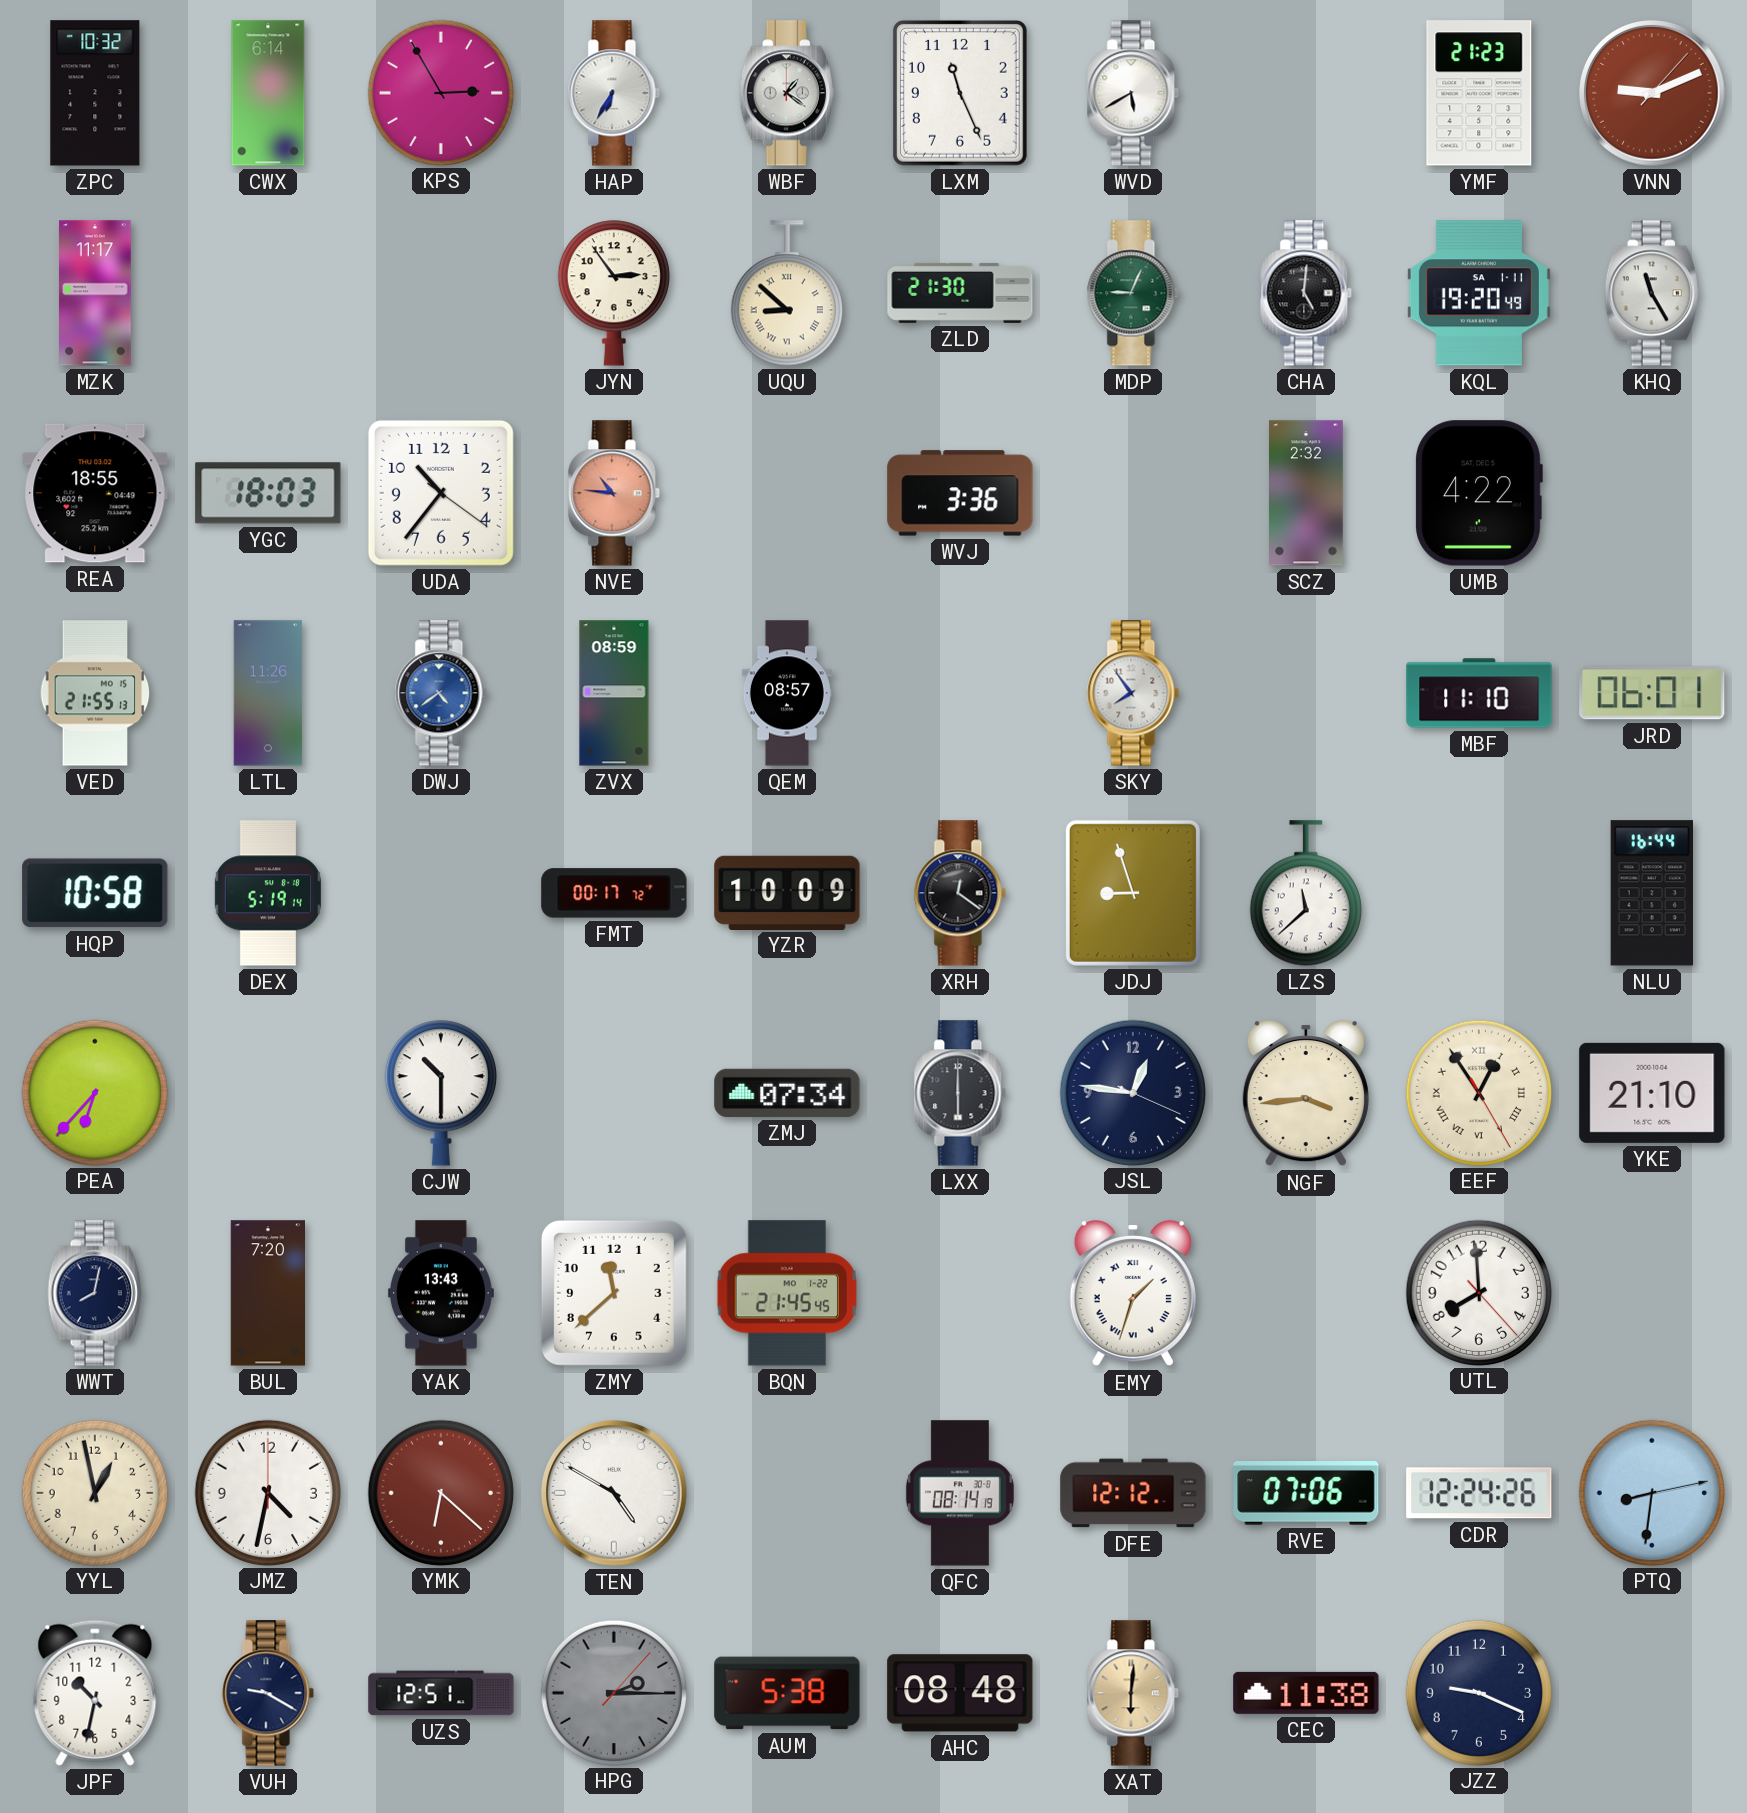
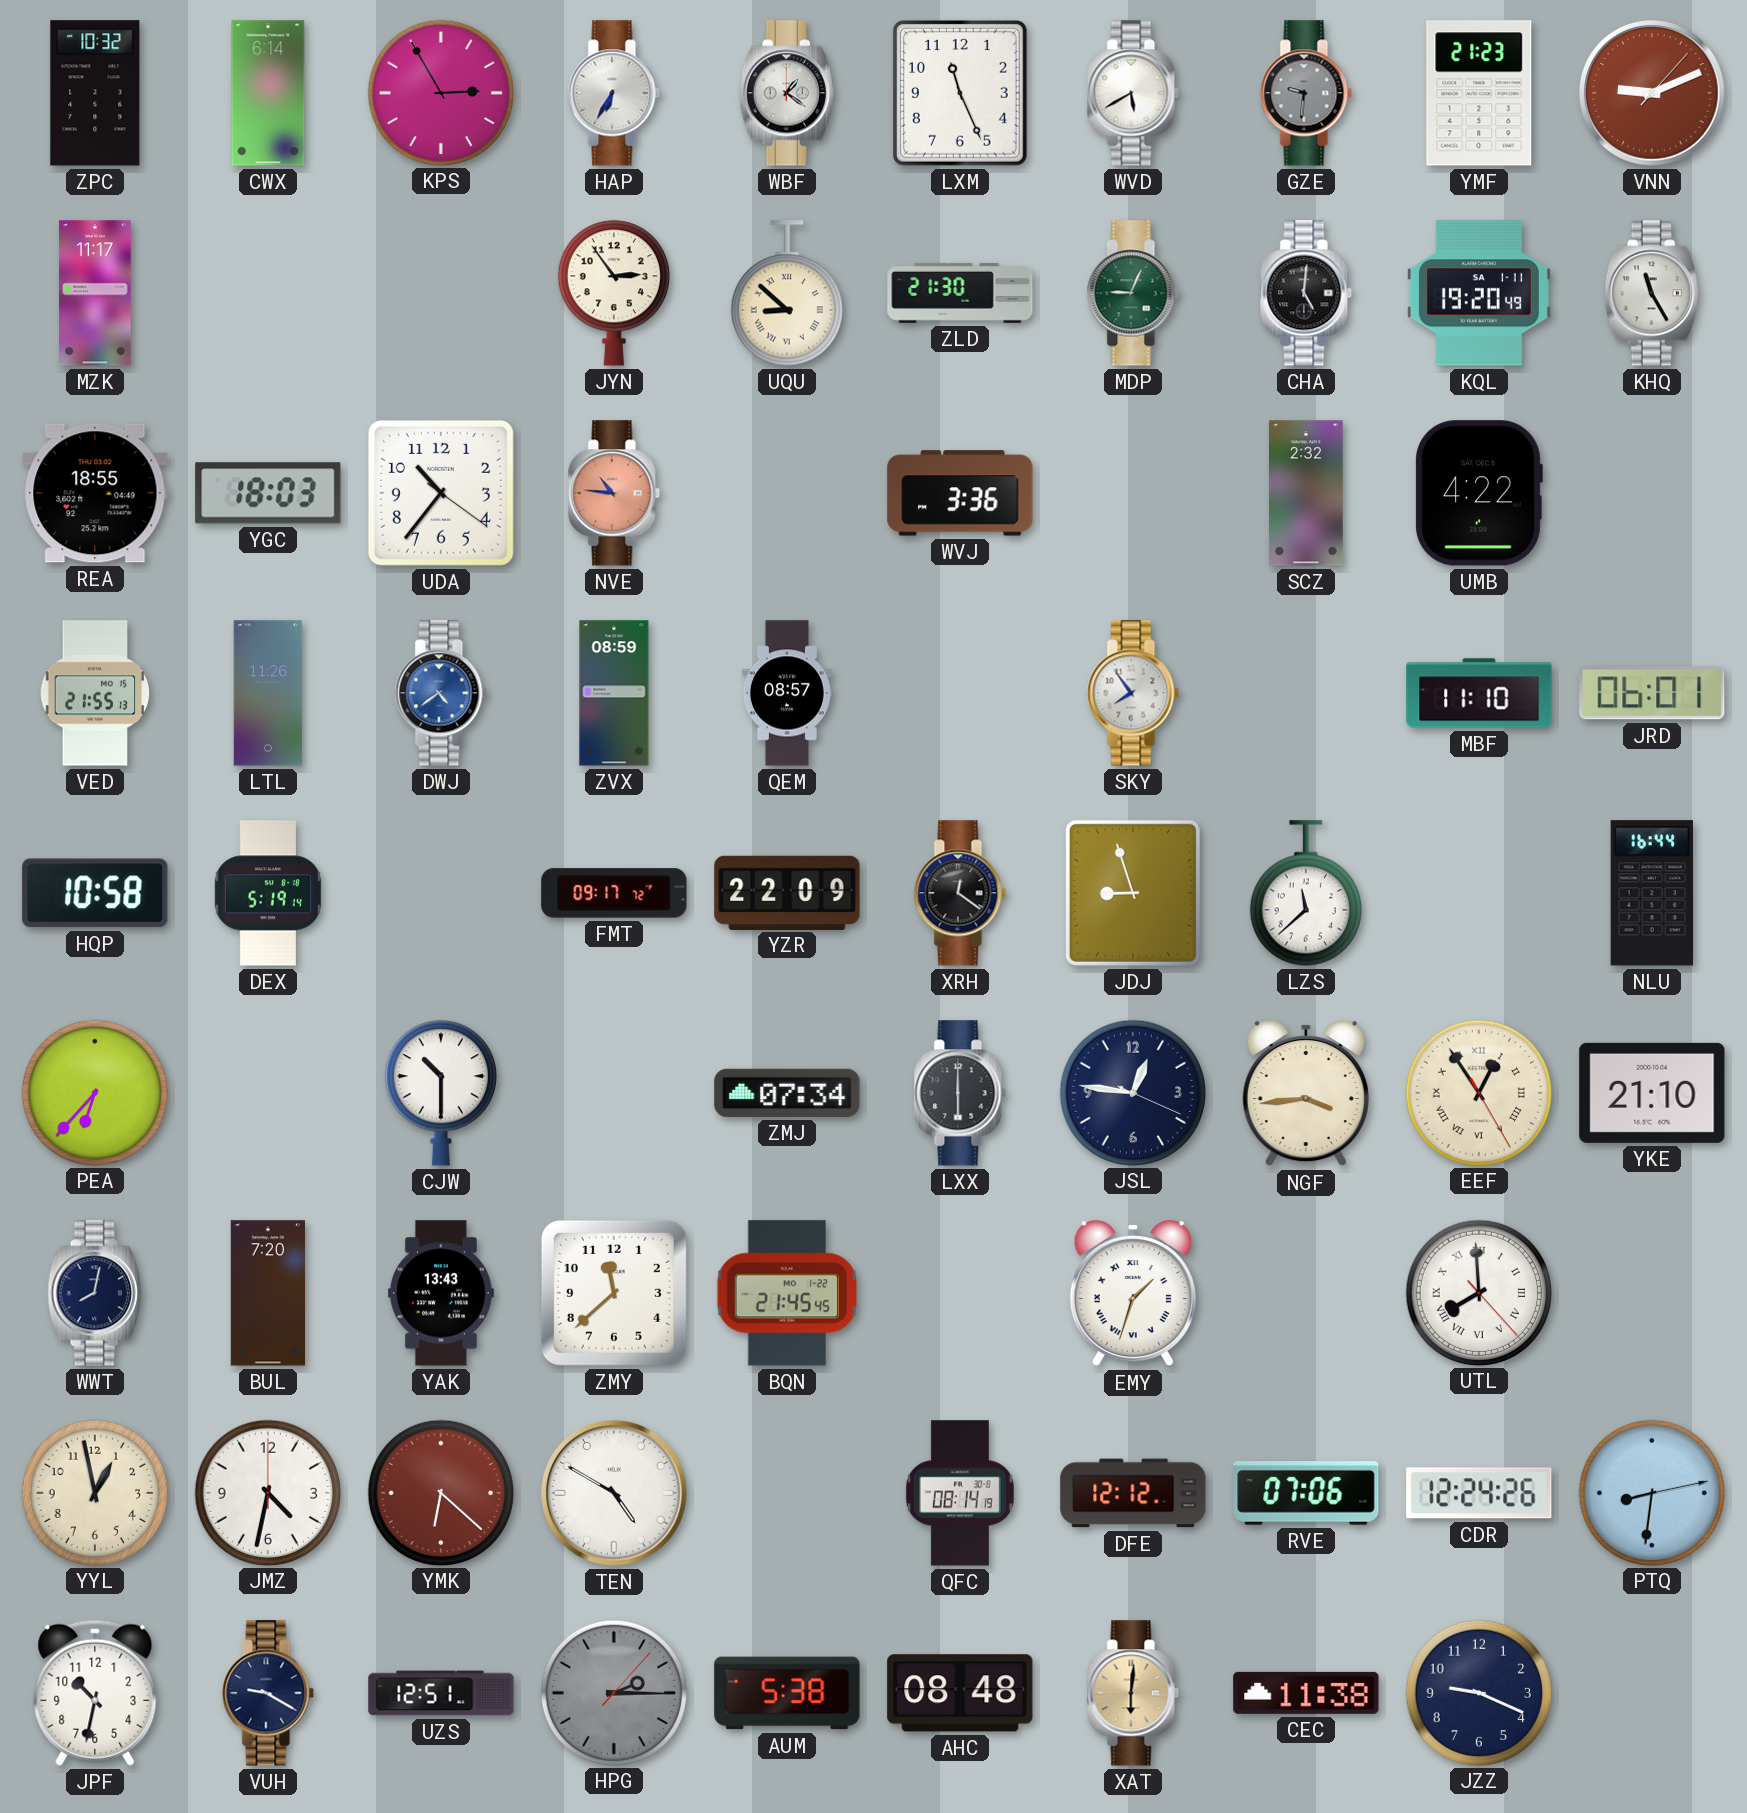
GZE: none -> 9:31 (1306, 93)
FMT: 00:17 -> 09:17 (614, 893)
YZR: 10:09 -> 22:09 (787, 892)
UTL numerals: Arabic -> Roman (1478, 1292)
